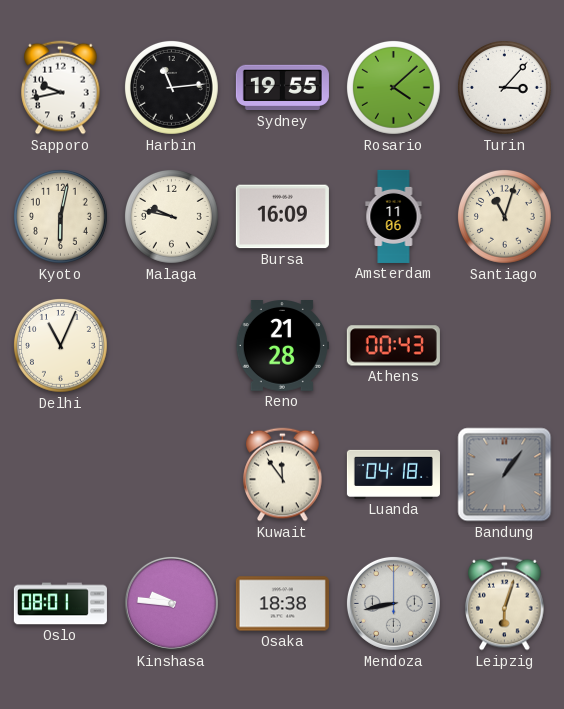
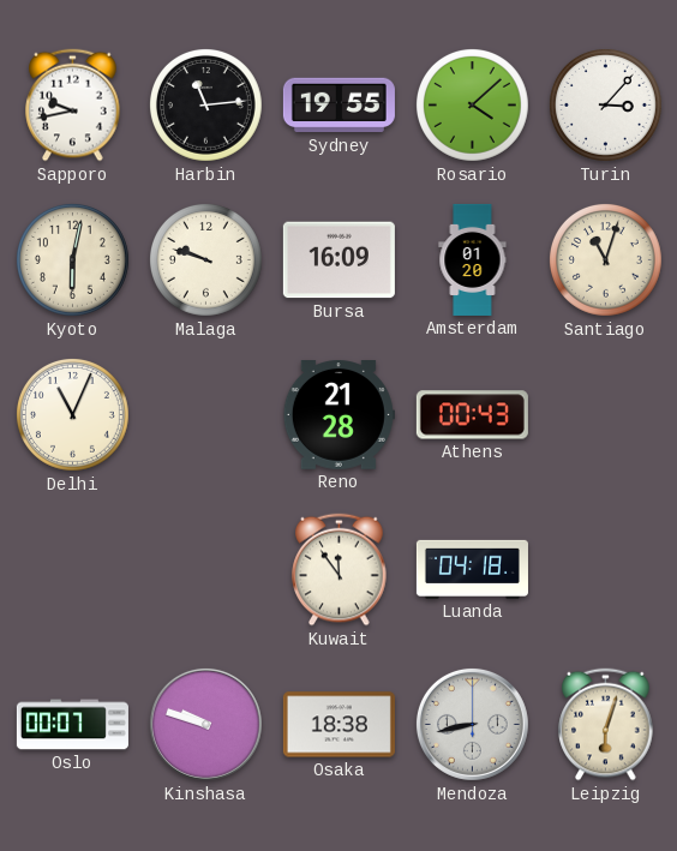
Malaga: 9:47 -> 9:48 (205, 259)
Amsterdam: 11:06 -> 01:20 (473, 259)
Bandung: 1:06 -> none (505, 475)
Oslo: 08:01 -> 00:07 (72, 725)
Kinshasa: 9:46 -> 9:48 (205, 724)
